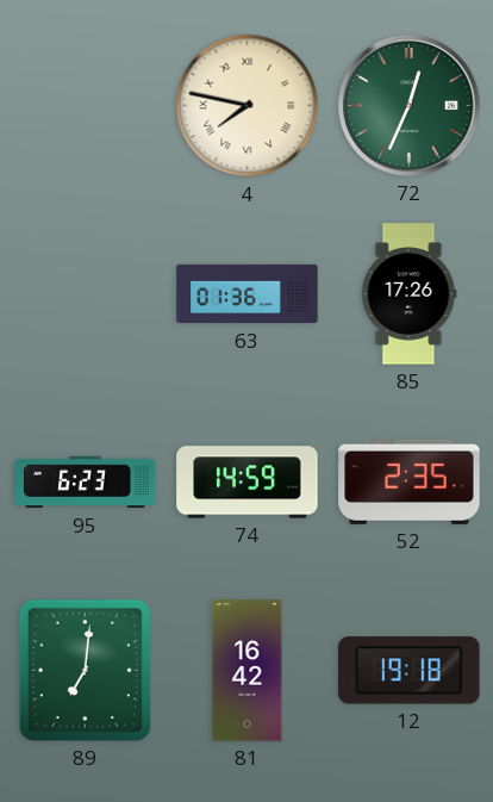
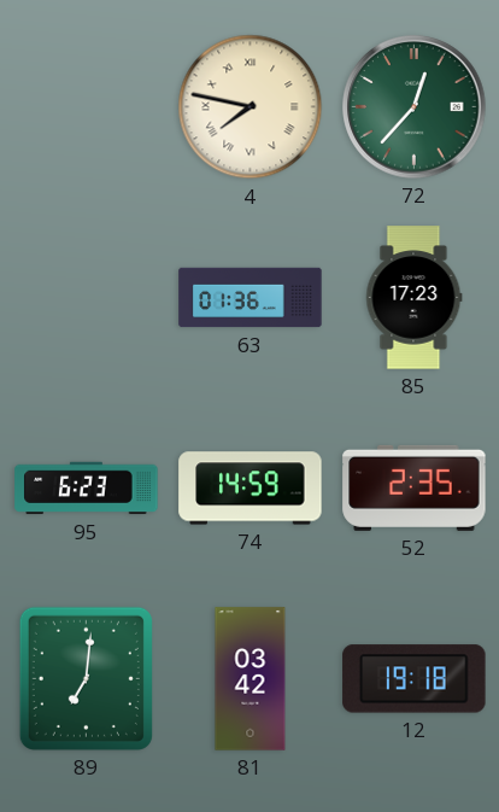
72: 12:34 -> 12:37 (415, 107)
85: 17:26 -> 17:23 (415, 298)
81: 16:42 -> 03:42 (251, 679)
